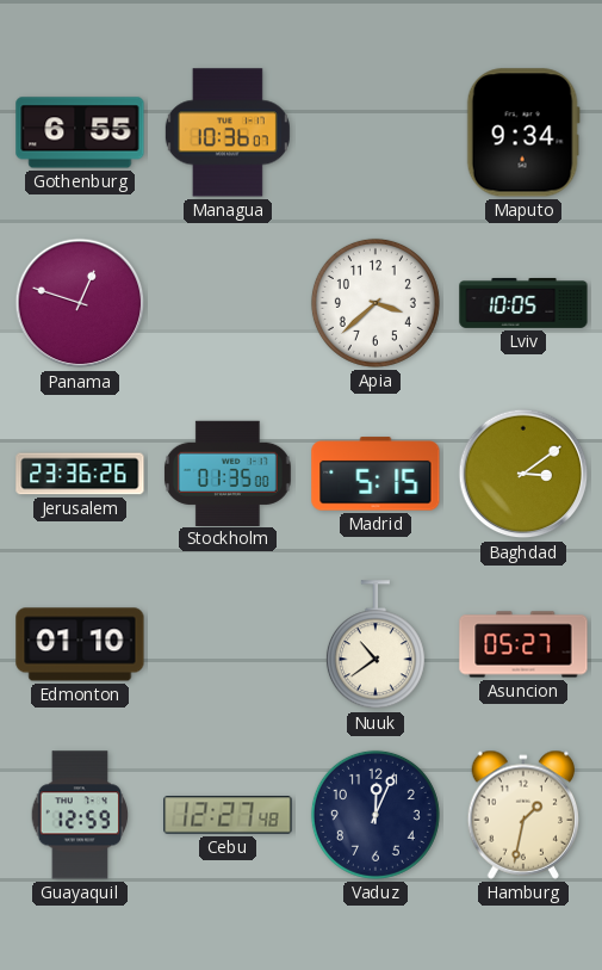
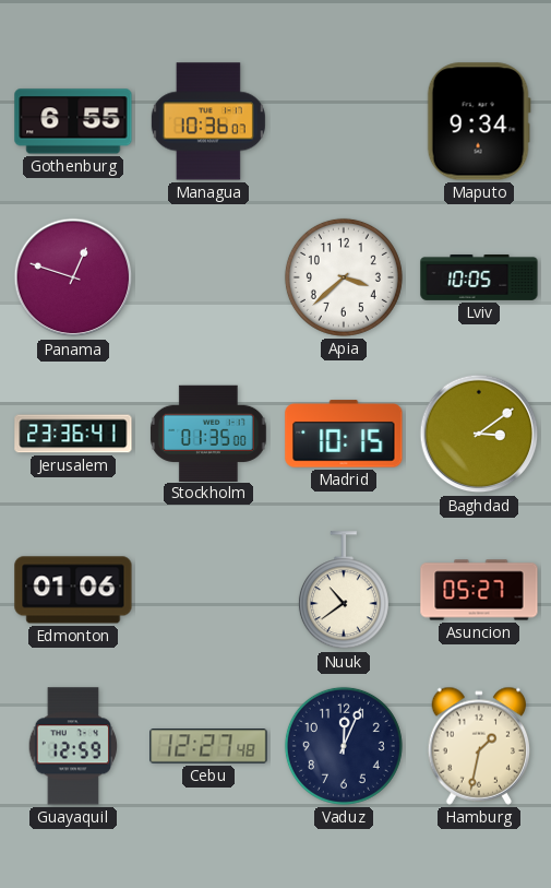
Jerusalem: 23:36:26 -> 23:36:41 (73, 434)
Madrid: 5:15 -> 10:15 (344, 434)
Edmonton: 01:10 -> 01:06 (73, 590)
